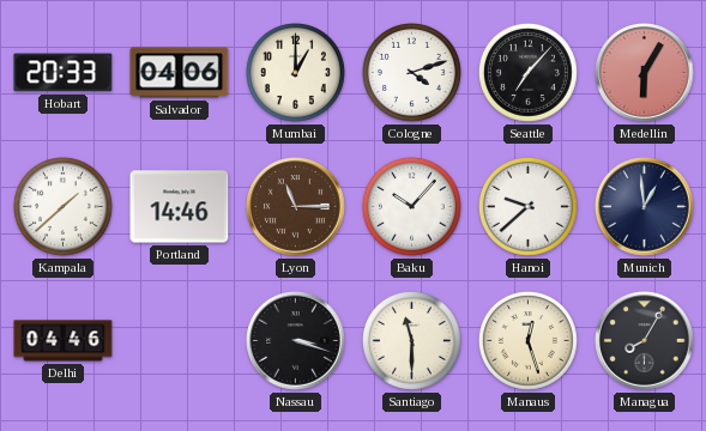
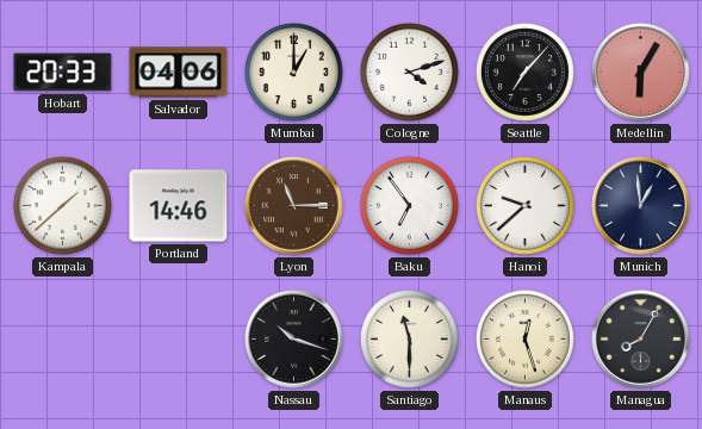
Baku: 10:07 -> 6:54 (409, 205)
Delhi: 04:46 -> none (64, 341)
Nassau: 3:18 -> 10:18 (294, 340)
